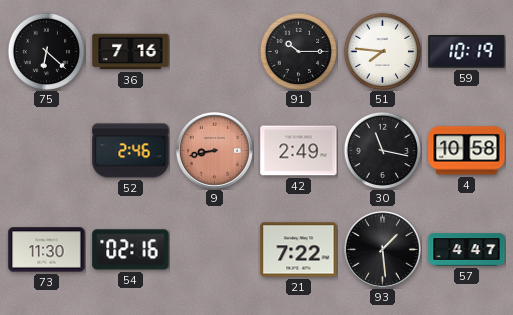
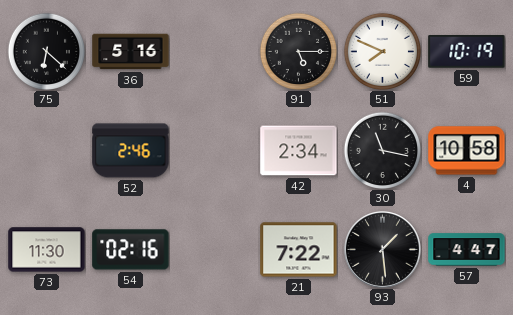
36: 7:16 -> 5:16 (131, 52)
91: 10:15 -> 5:15 (298, 51)
51: 7:46 -> 7:49 (382, 51)
9: 8:43 -> none (214, 150)
42: 2:49 -> 2:34 (299, 151)
